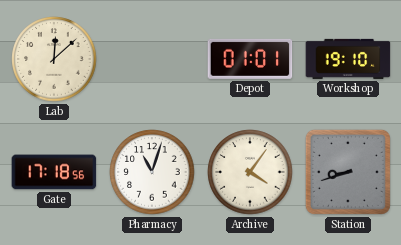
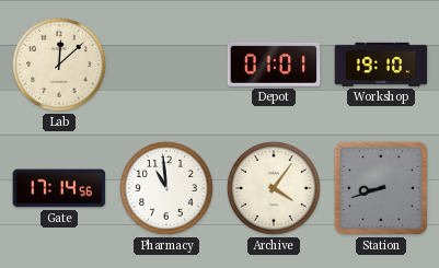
Gate: 17:18 -> 17:14 (59, 188)
Pharmacy: 11:03 -> 10:59 (166, 188)
